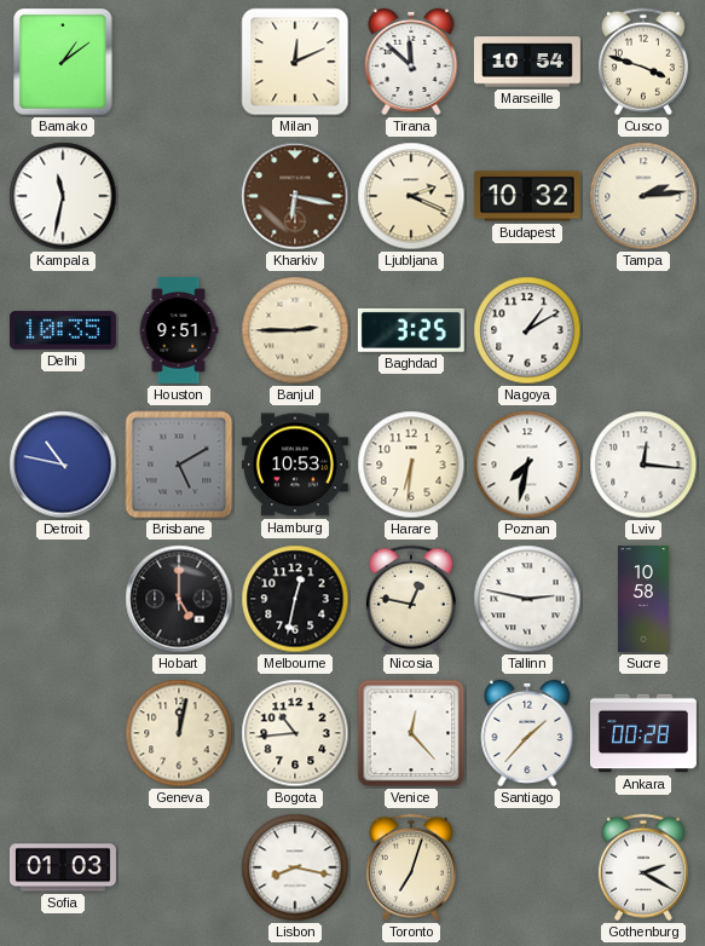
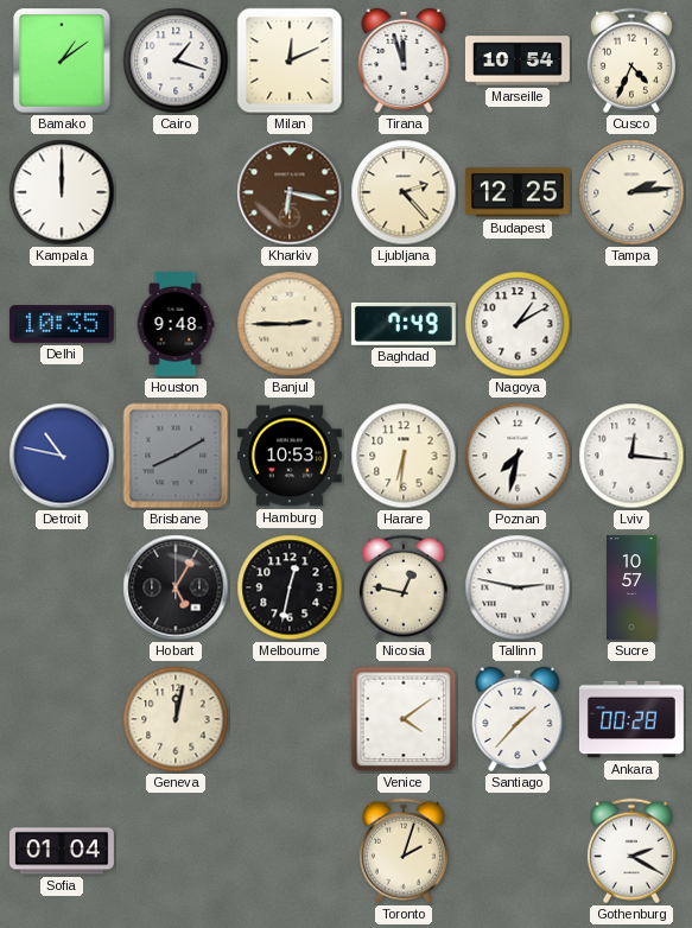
Cairo: none -> 1:18 (176, 61)
Tirana: 11:52 -> 11:57 (404, 61)
Cusco: 3:48 -> 4:34 (631, 61)
Kampala: 11:32 -> 12:00 (62, 192)
Ljubljana: 2:19 -> 2:23 (404, 192)
Budapest: 10:32 -> 12:25 (518, 192)
Houston: 9:51 -> 9:48 (176, 324)
Baghdad: 3:25 -> 7:49 (404, 324)
Brisbane: 5:10 -> 8:10 (176, 456)
Hobart: 5:00 -> 5:05 (176, 587)
Sucre: 10:58 -> 10:57 (633, 587)
Bogota: 10:44 -> none (295, 733)
Venice: 12:23 -> 4:09 (404, 719)
Sofia: 01:03 -> 01:04 (62, 851)
Lisbon: 8:17 -> none (295, 867)
Toronto: 7:03 -> 2:03 (404, 851)
